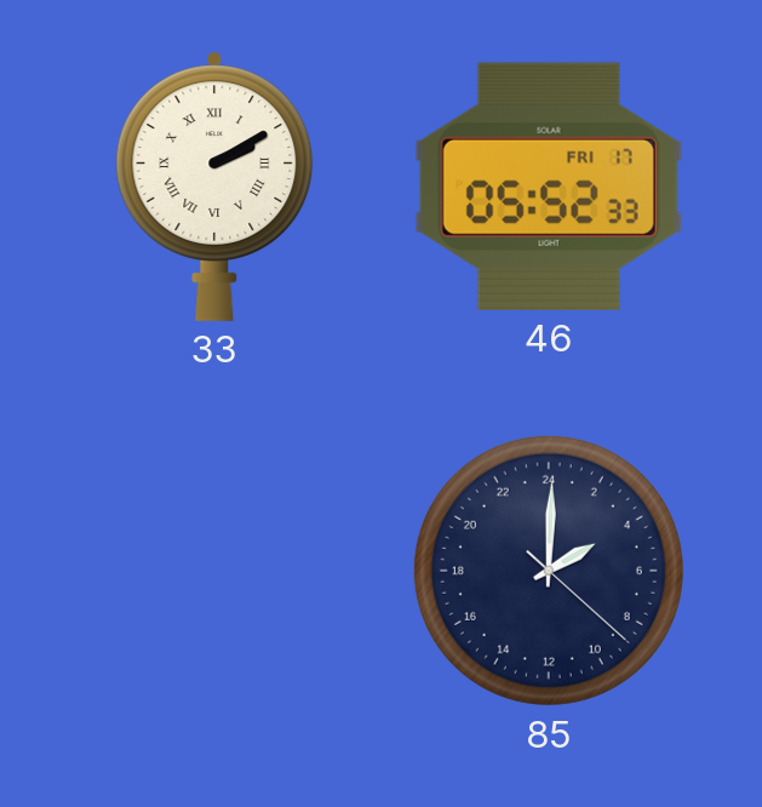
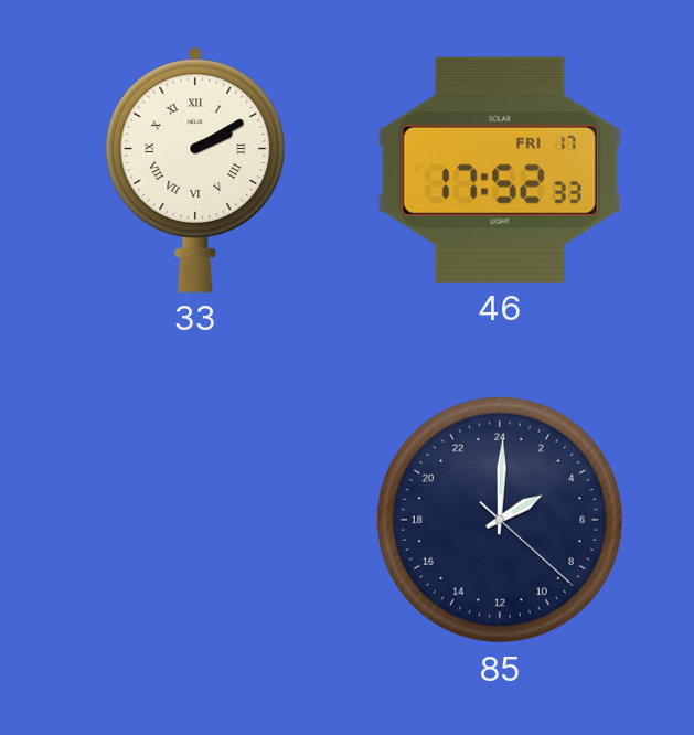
46: 05:52 -> 17:52 (500, 170)
